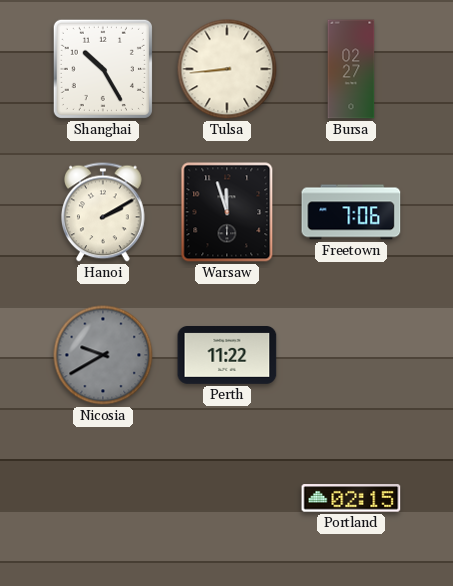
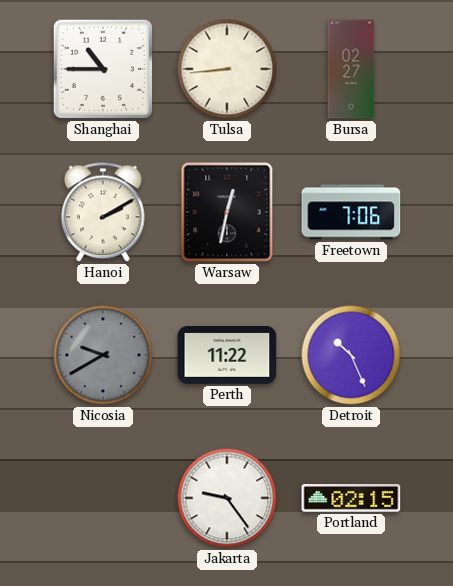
Shanghai: 10:25 -> 10:45 (103, 69)
Warsaw: 11:57 -> 12:32 (227, 212)
Detroit: none -> 10:26 (351, 355)
Jakarta: none -> 9:24 (227, 498)
